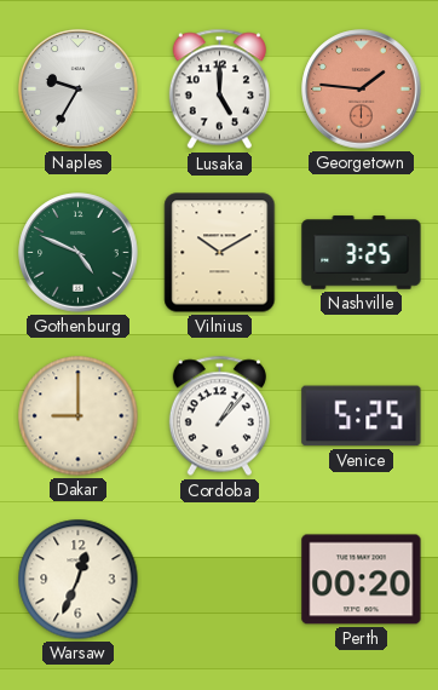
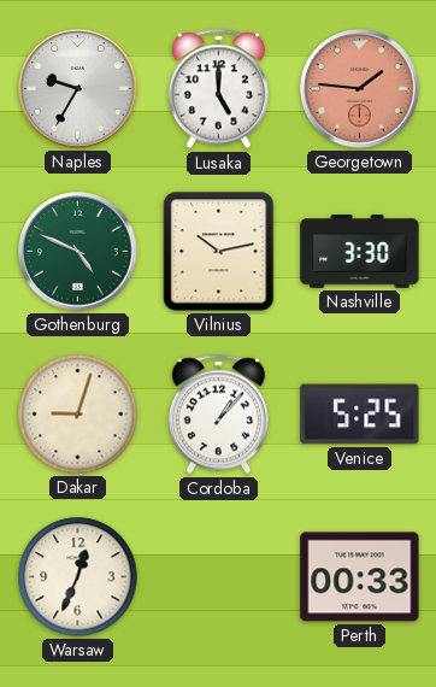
Vilnius: 10:10 -> 10:13 (219, 252)
Nashville: 3:25 -> 3:30 (360, 252)
Dakar: 9:00 -> 9:03 (78, 415)
Perth: 00:20 -> 00:33 (360, 577)
